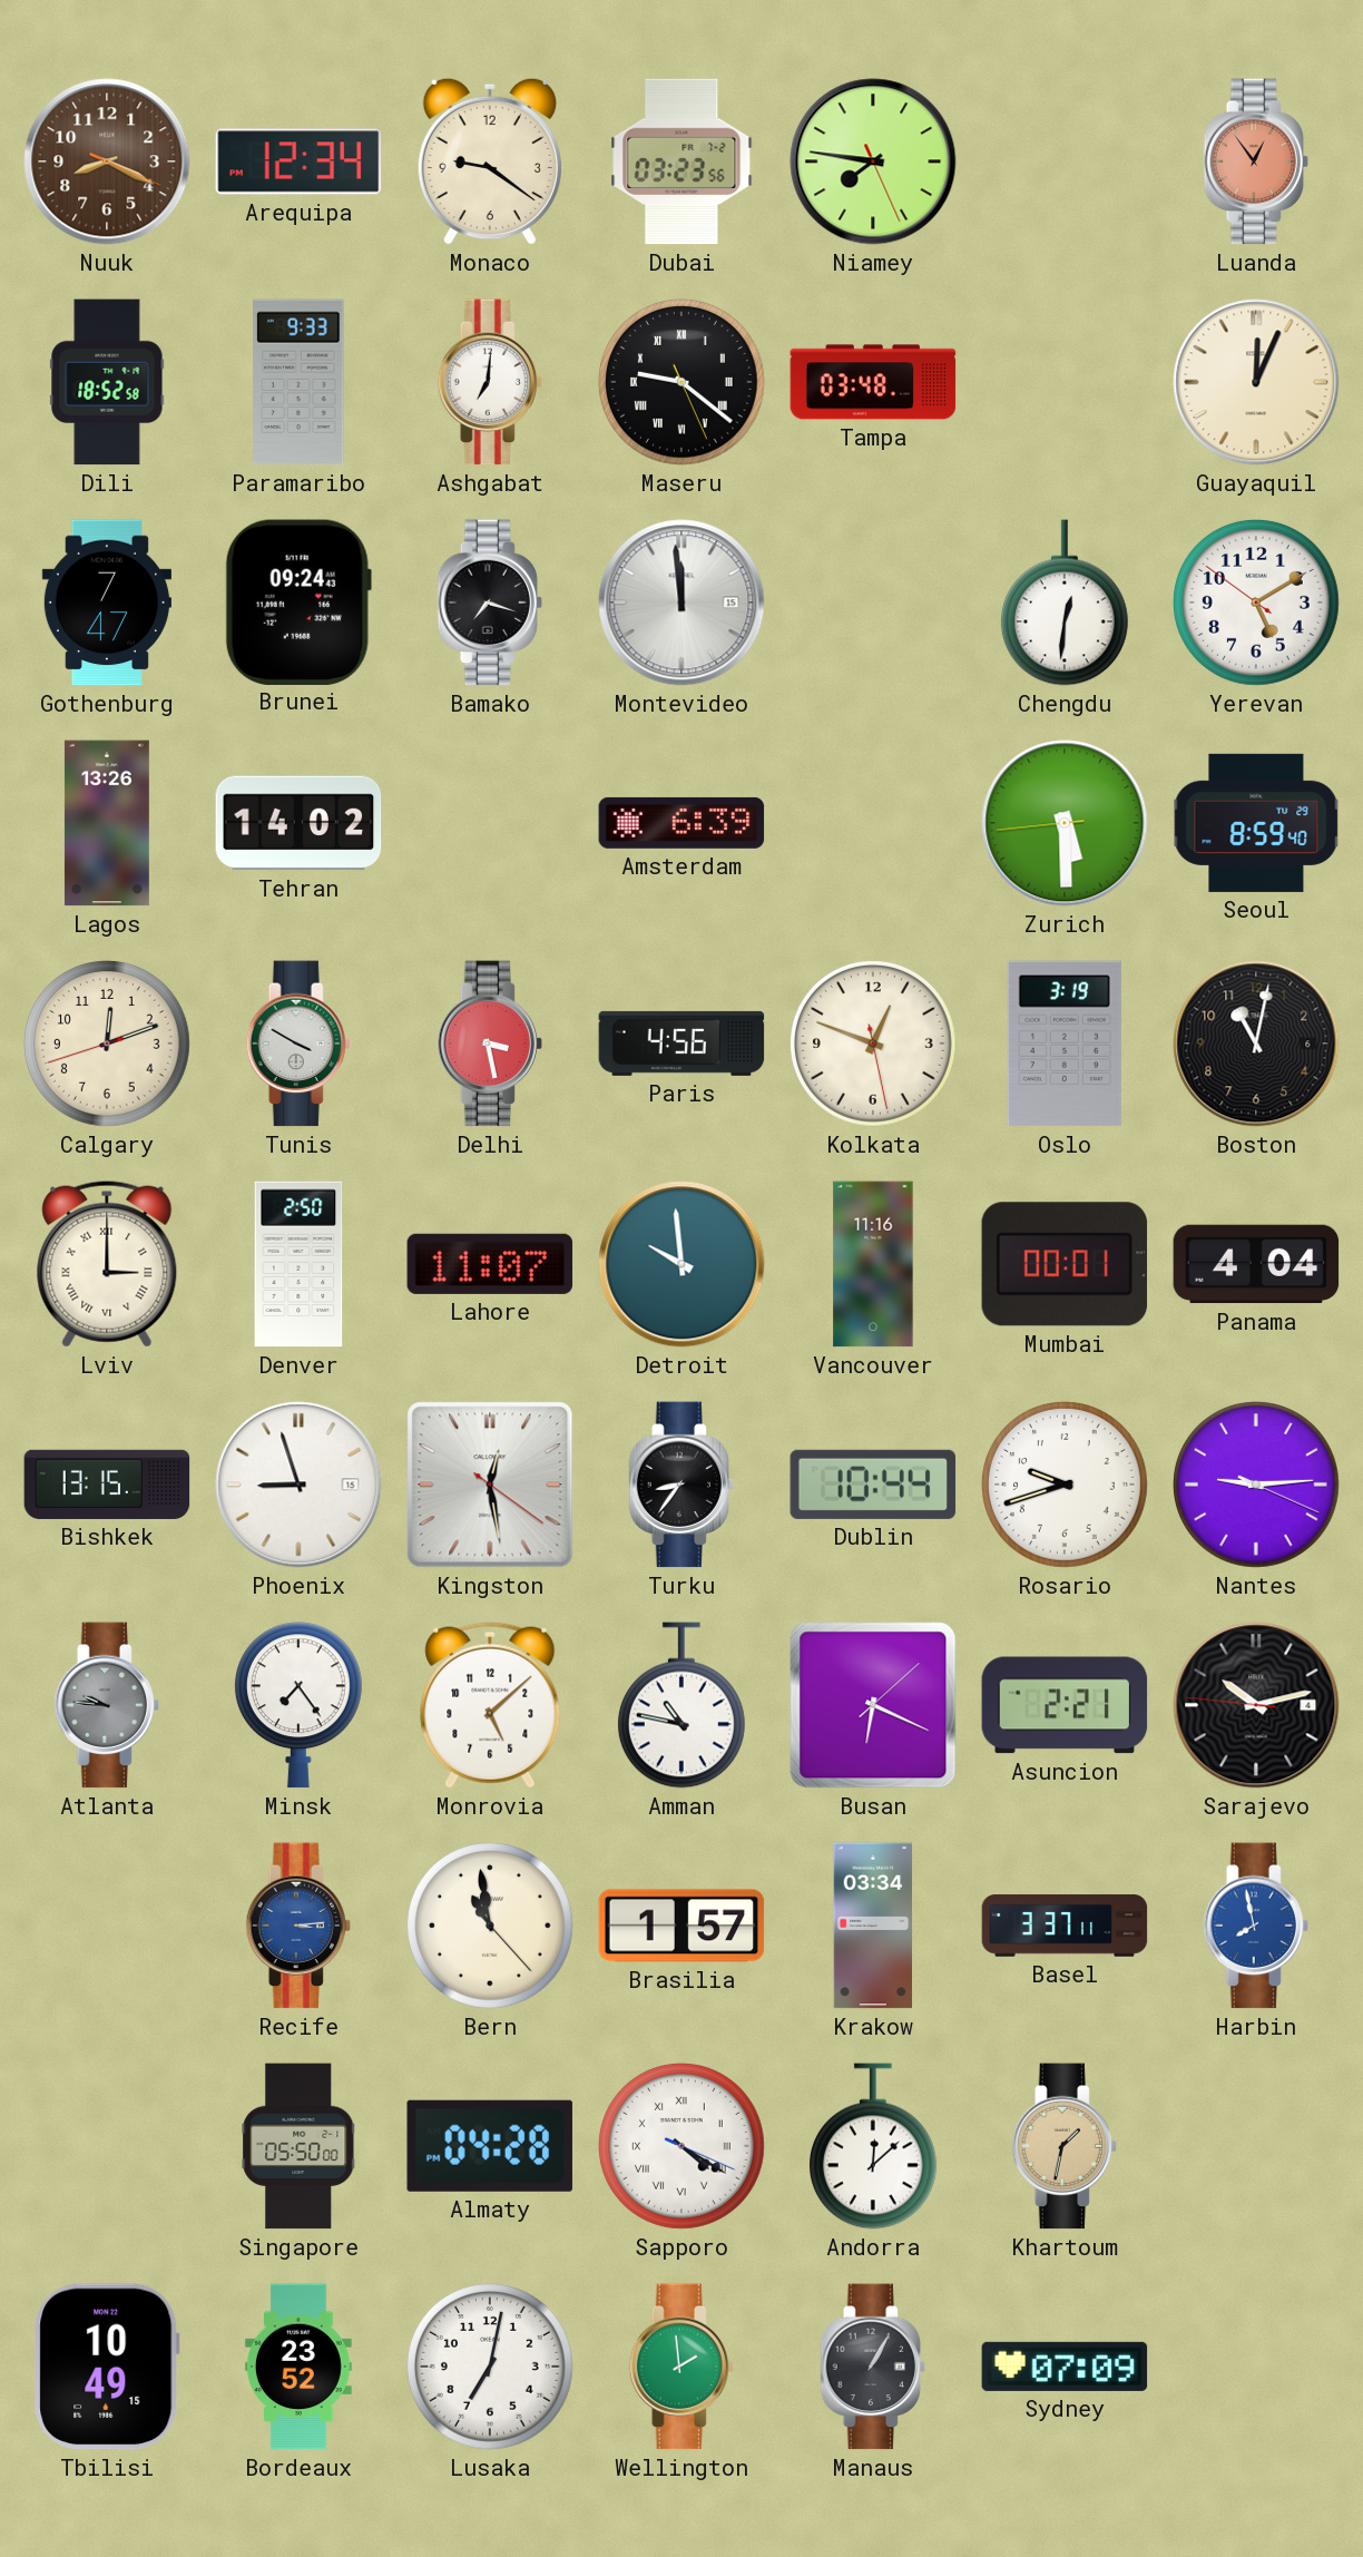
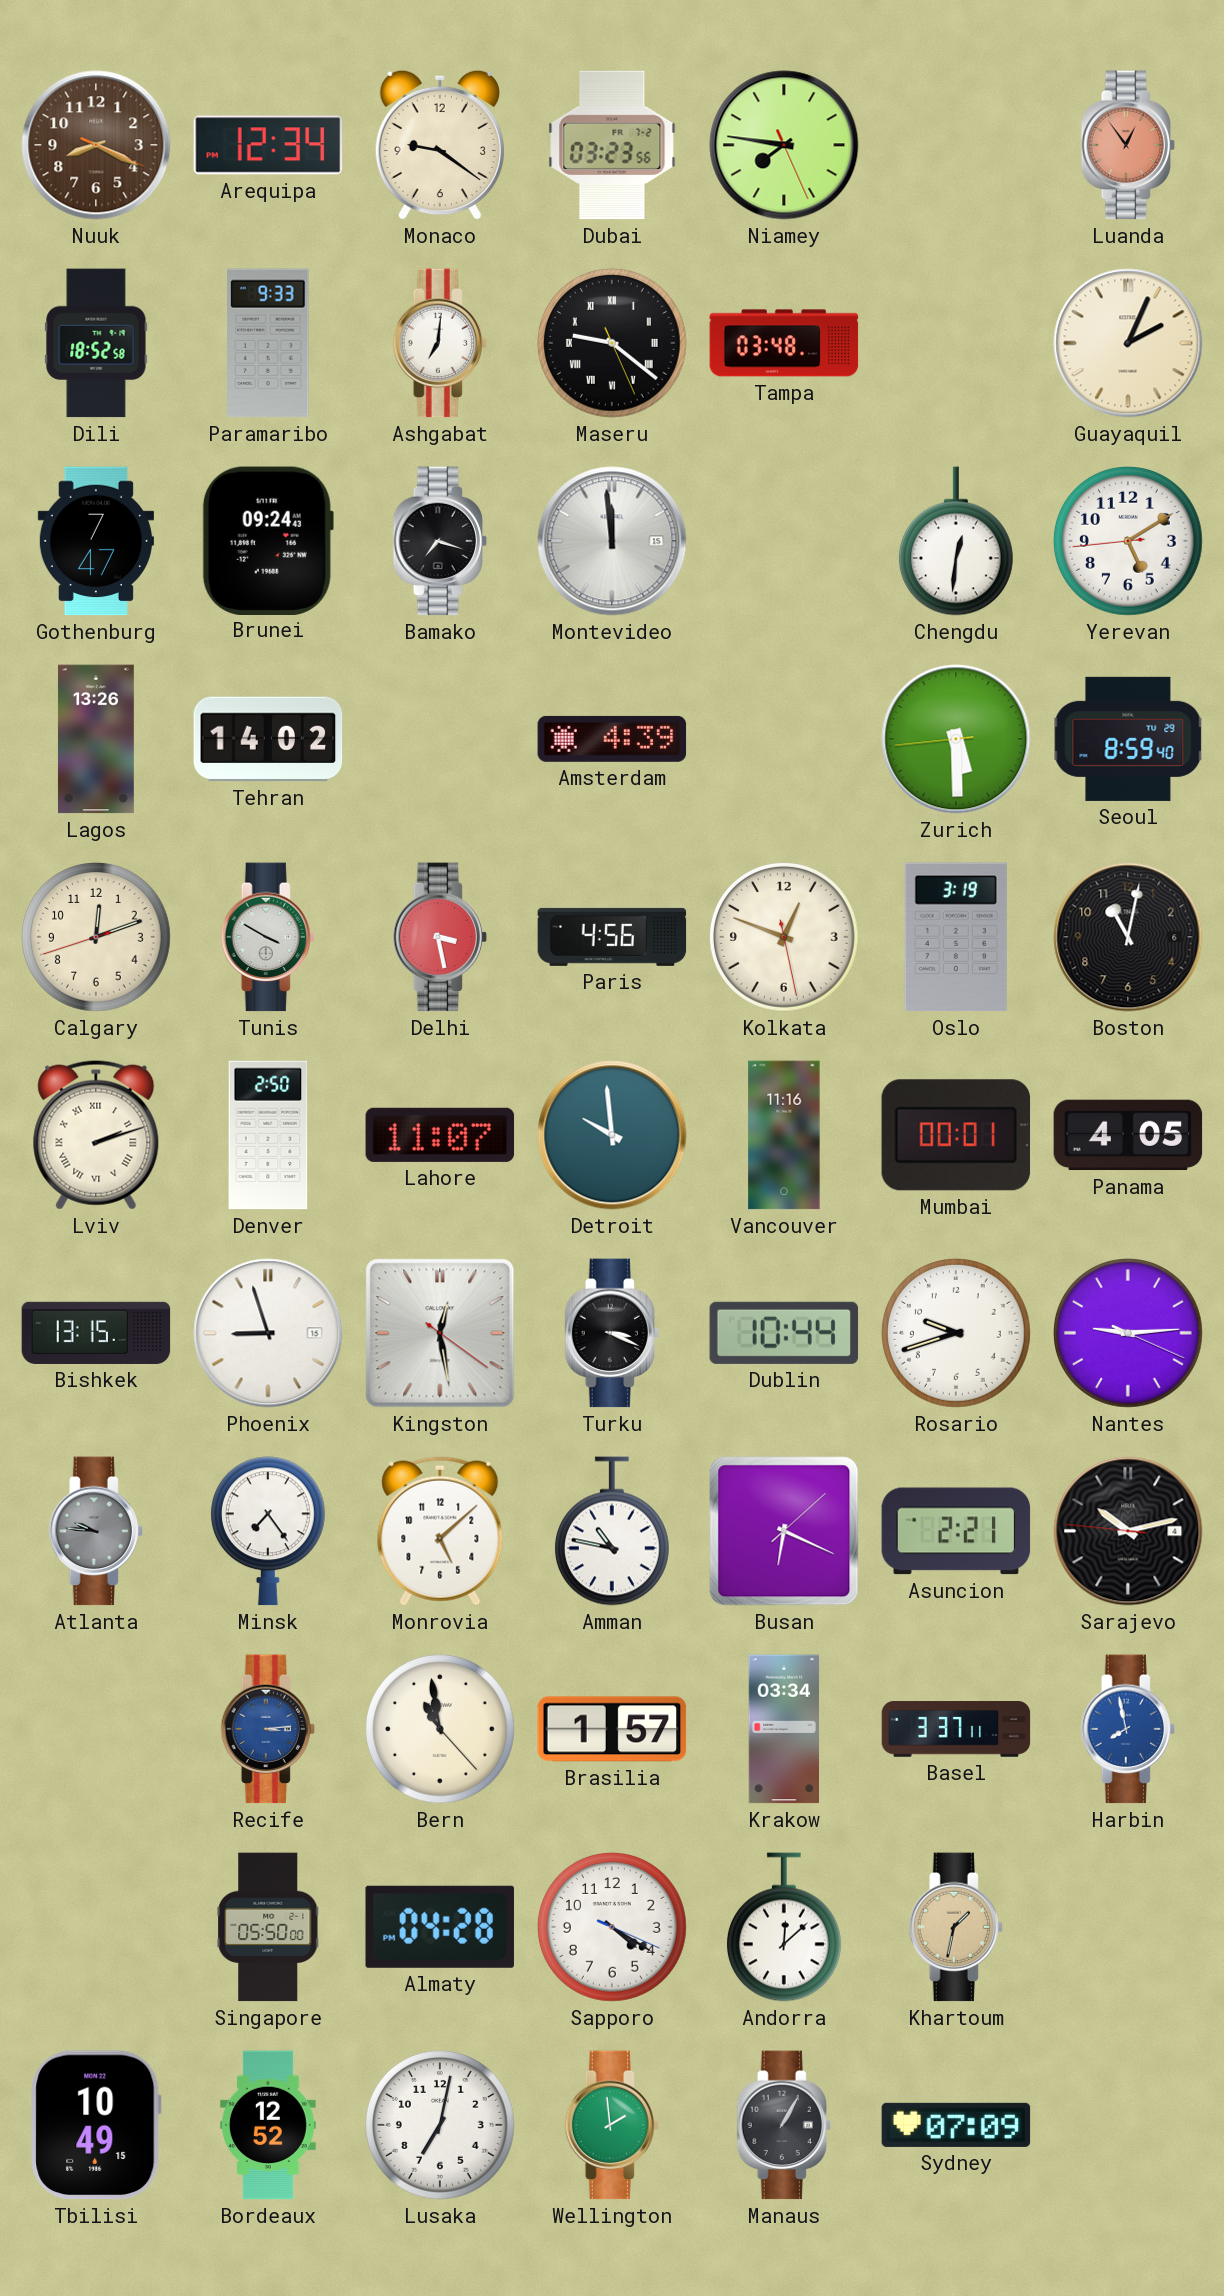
Guayaquil: 12:04 -> 2:04 (1128, 343)
Yerevan: 5:09:51 -> 5:09:44 (1129, 542)
Amsterdam: 6:39 -> 4:39 (612, 739)
Lviv: 3:00 -> 2:12 (96, 1135)
Panama: 4:04 -> 4:05 (1128, 1135)
Turku: 8:36 -> 3:19 (612, 1333)
Sapporo numerals: Roman -> Arabic (613, 1928)
Bordeaux: 23:52 -> 12:52 (268, 2125)
